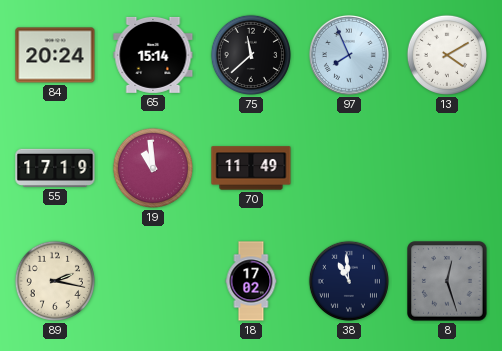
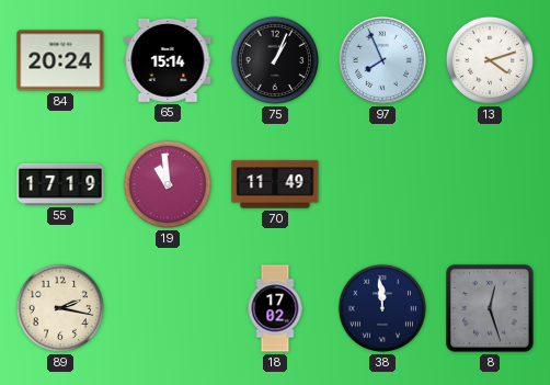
75: 11:38 -> 1:04 (275, 60)
13: 4:10 -> 4:12 (490, 60)
38: 10:59 -> 11:59 (382, 308)
